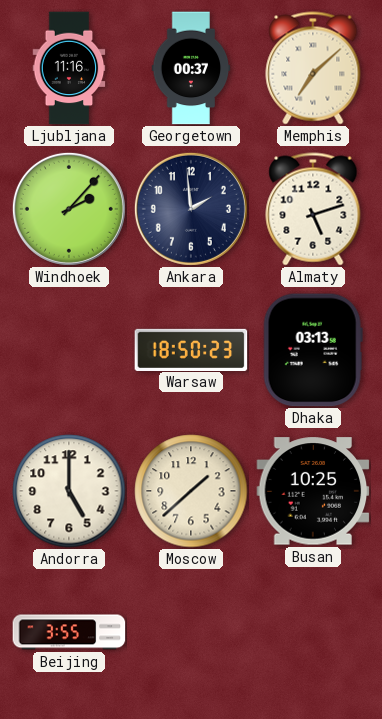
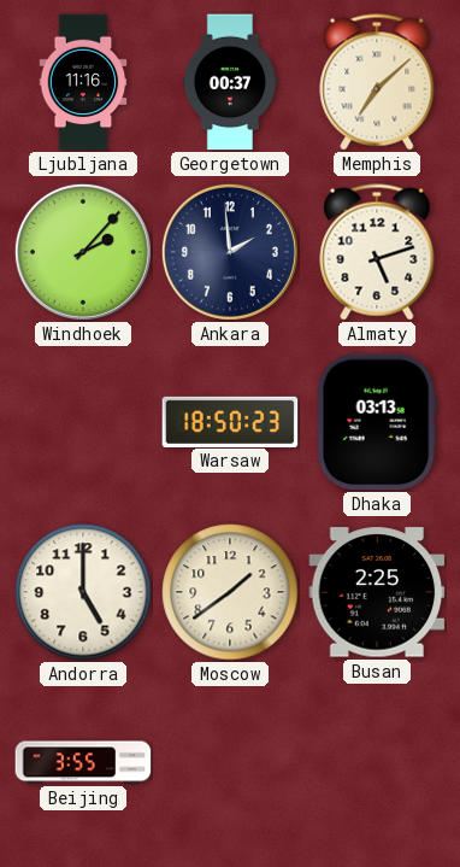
Moscow: 1:38 -> 1:39 (230, 592)
Busan: 10:25 -> 2:25 (377, 592)
